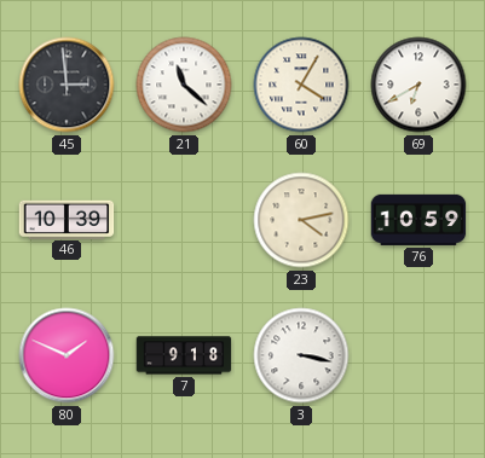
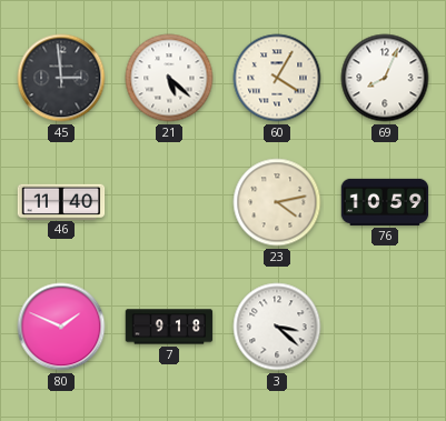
21: 11:22 -> 5:22 (169, 78)
69: 6:40 -> 8:04 (385, 78)
46: 10:39 -> 11:40 (61, 201)
3: 3:17 -> 3:22 (277, 327)
